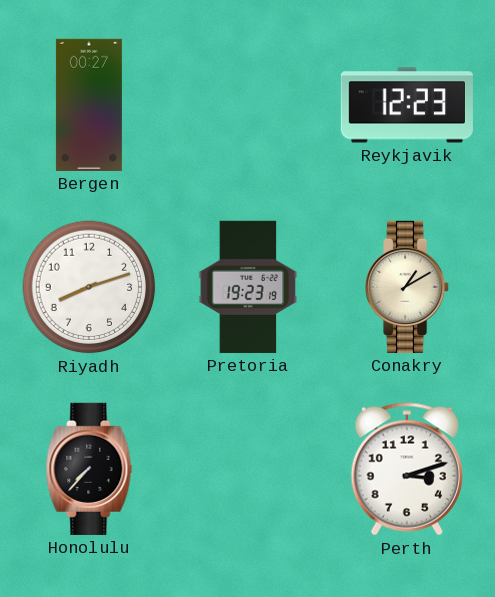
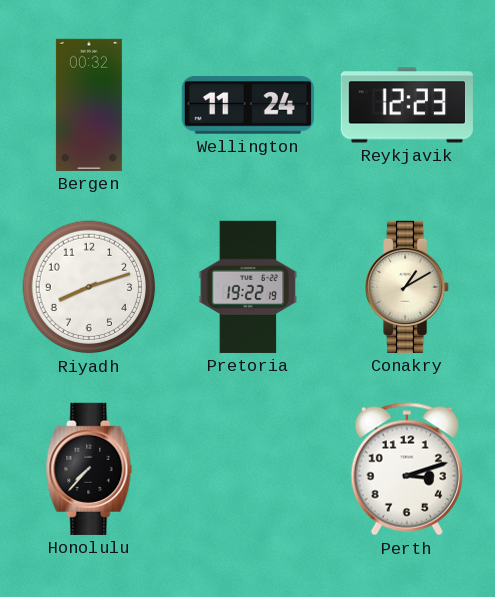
Bergen: 00:27 -> 00:32 (89, 105)
Wellington: none -> 11:24 (248, 105)
Pretoria: 19:23 -> 19:22 (248, 287)
